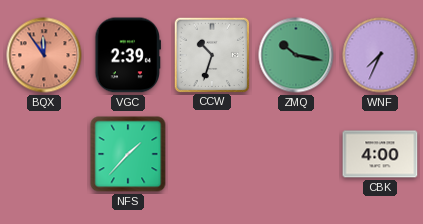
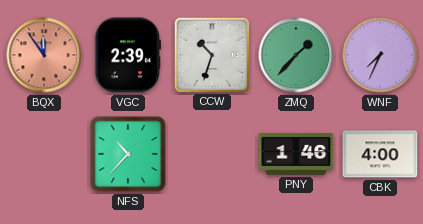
ZMQ: 10:17 -> 1:37 (296, 55)
NFS: 1:37 -> 10:37 (128, 154)
PNY: none -> 1:46 (296, 154)
